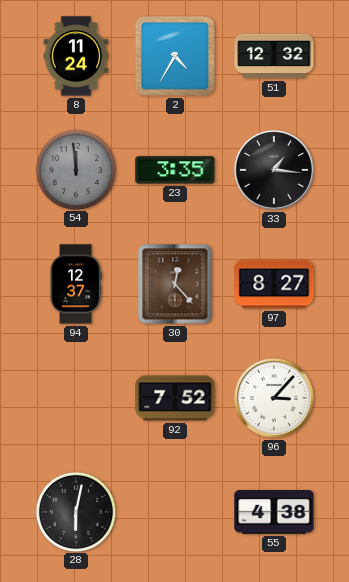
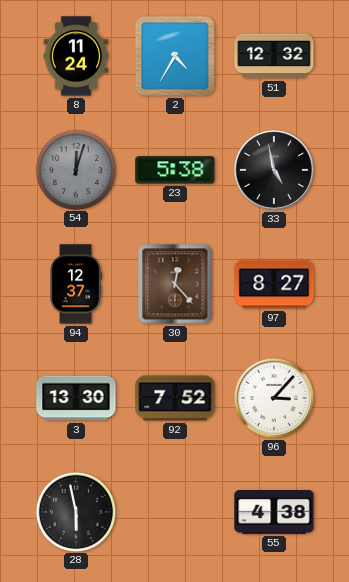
54: 11:59 -> 12:03 (75, 169)
23: 3:35 -> 5:38 (175, 170)
33: 1:16 -> 4:58 (274, 170)
3: none -> 13:30 (76, 398)
28: 6:02 -> 5:58 (75, 511)
